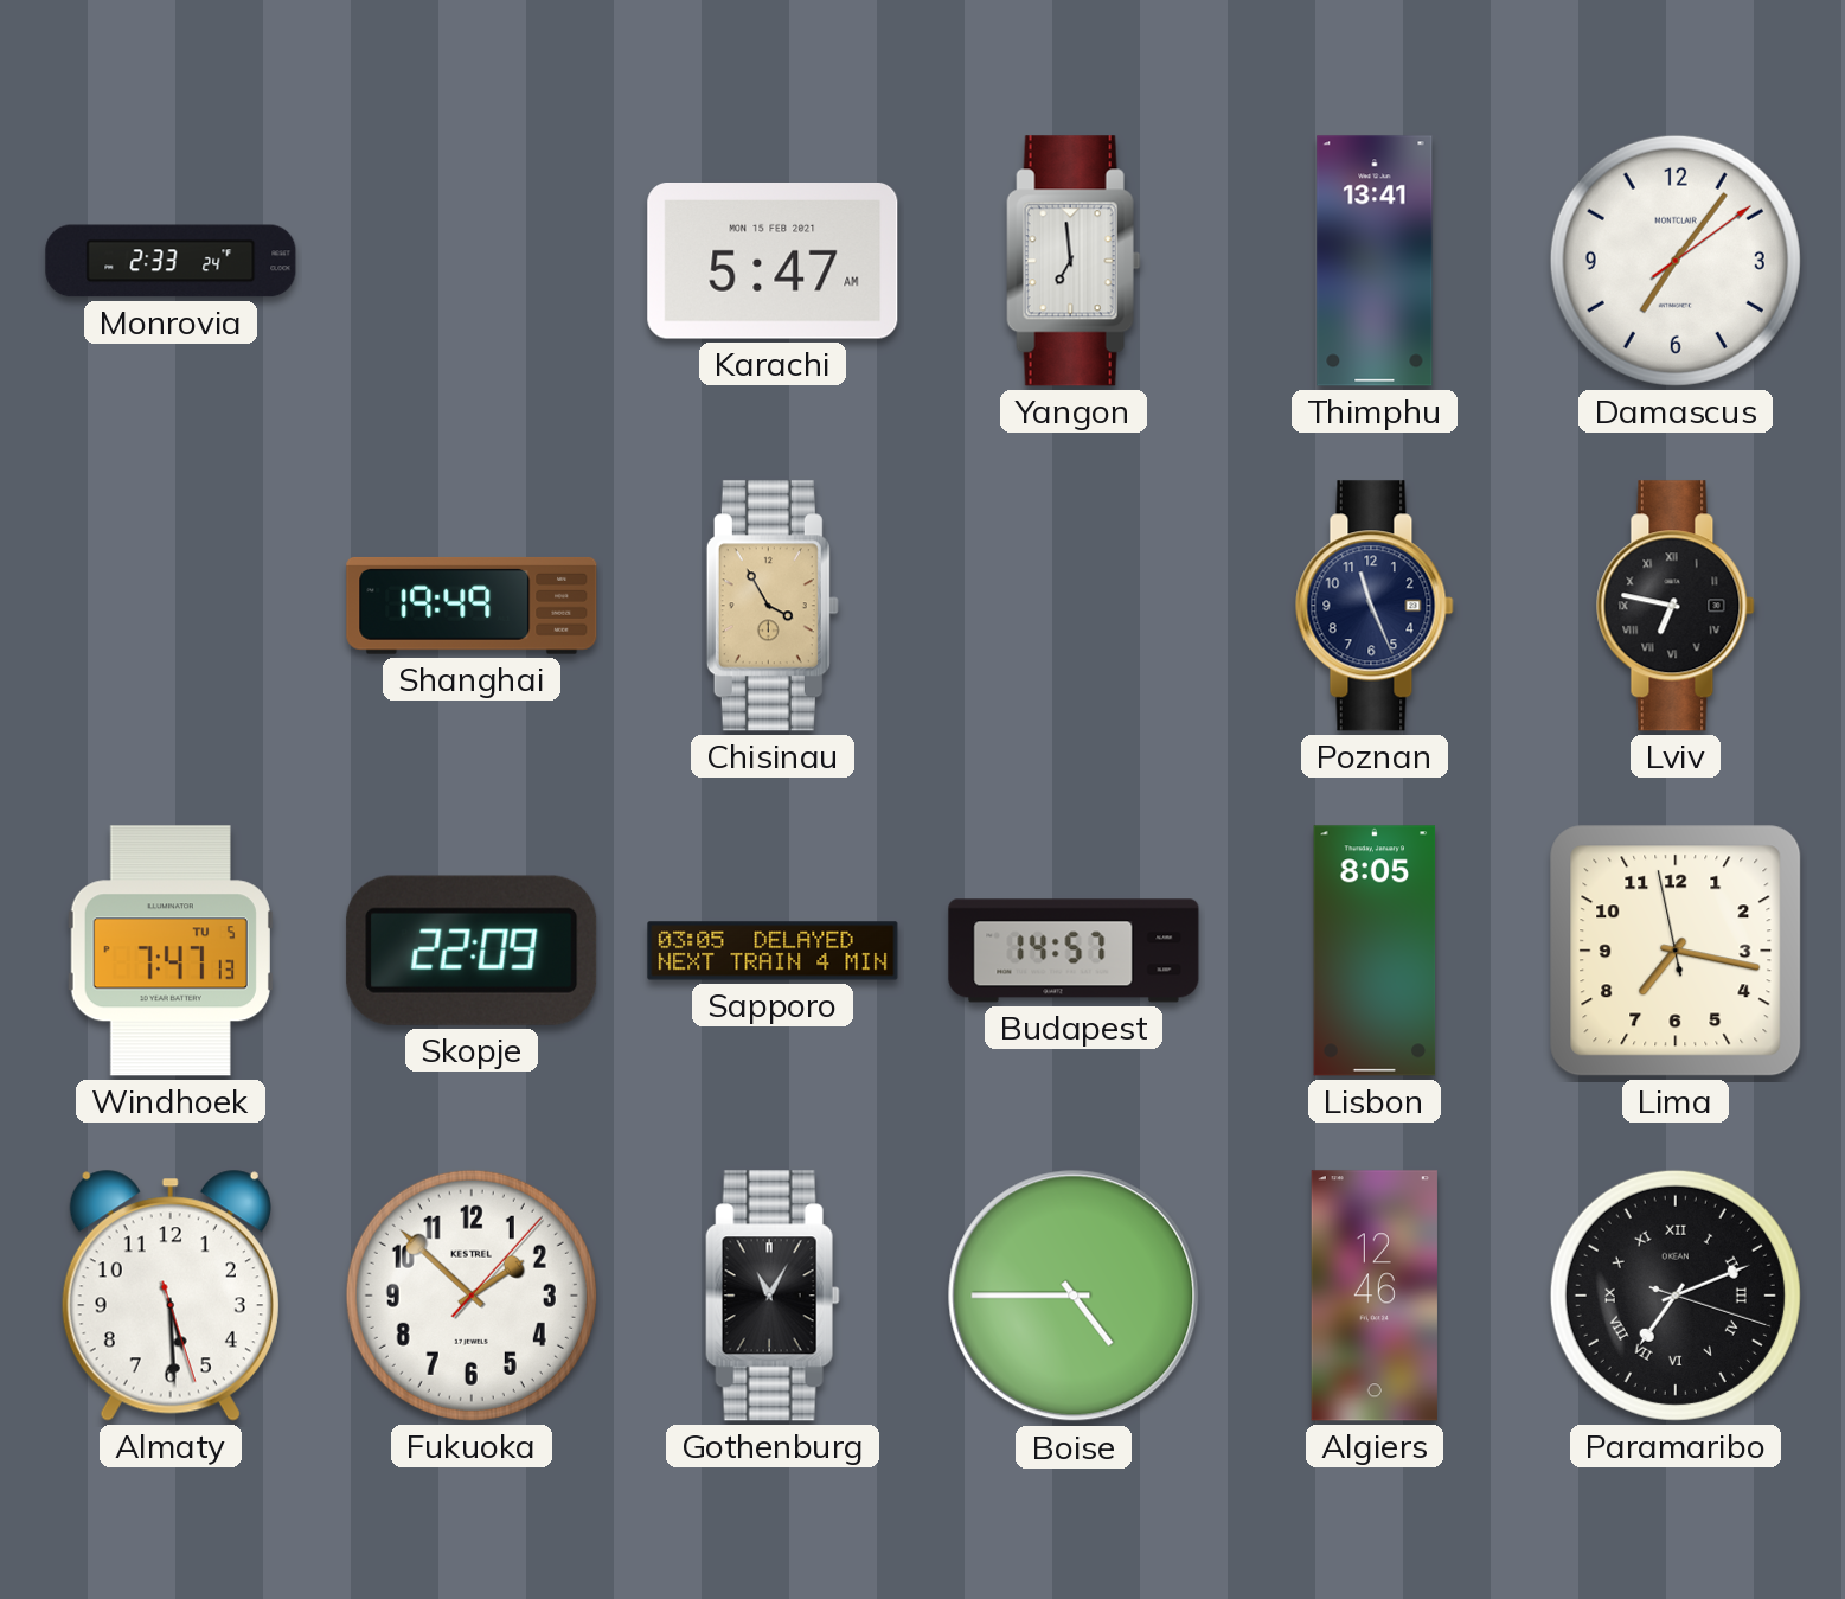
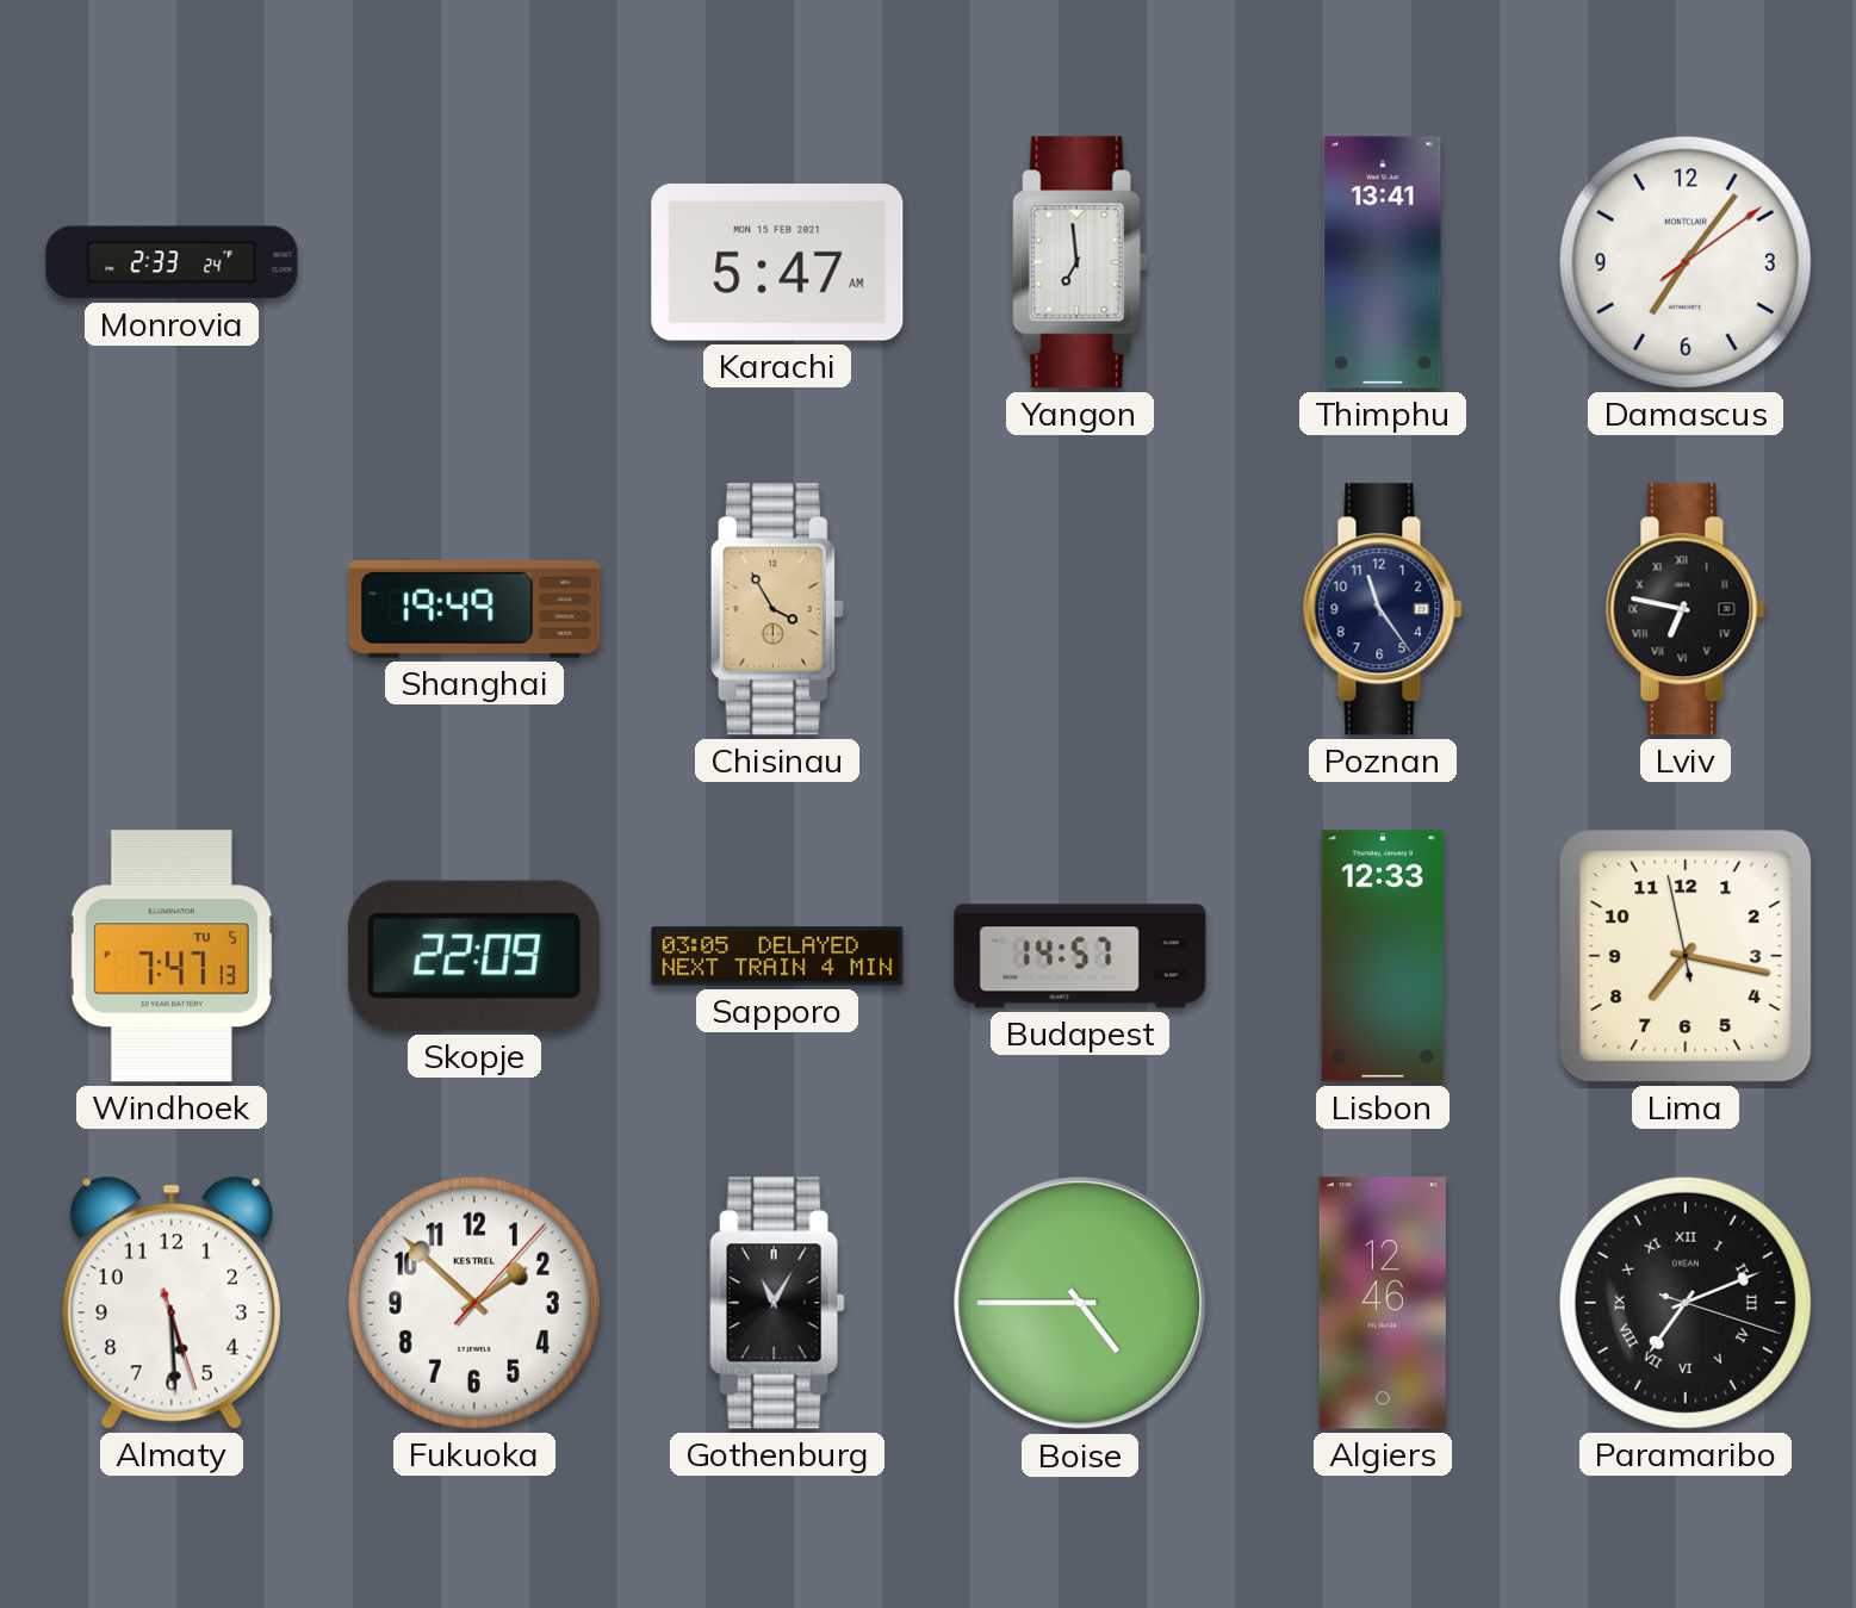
Poznan: 11:26 -> 11:24 (1383, 609)
Lisbon: 8:05 -> 12:33 (1383, 956)
